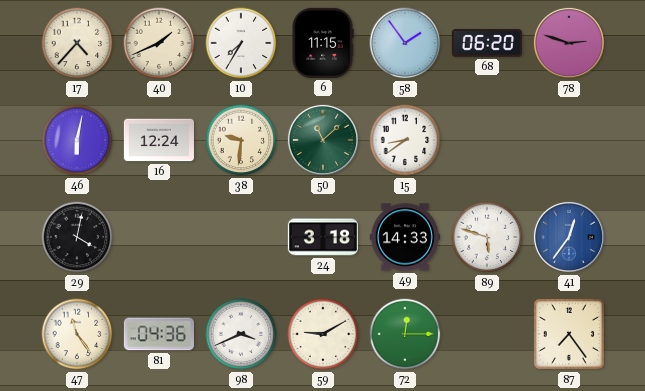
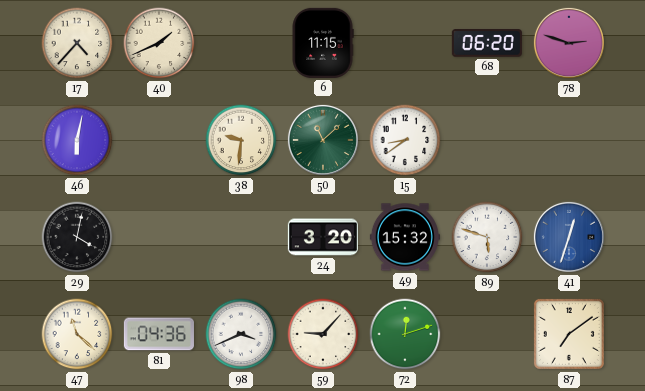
10: 7:35 -> none (241, 43)
58: 1:54 -> none (405, 43)
16: 12:24 -> none (159, 140)
24: 3:18 -> 3:20 (323, 237)
49: 14:33 -> 15:32 (405, 237)
41: 12:36 -> 12:33 (569, 237)
47: 11:24 -> 11:22 (77, 334)
59: 9:10 -> 9:07 (323, 334)
72: 12:15 -> 12:12 (405, 334)
87: 7:24 -> 7:09 (569, 334)
